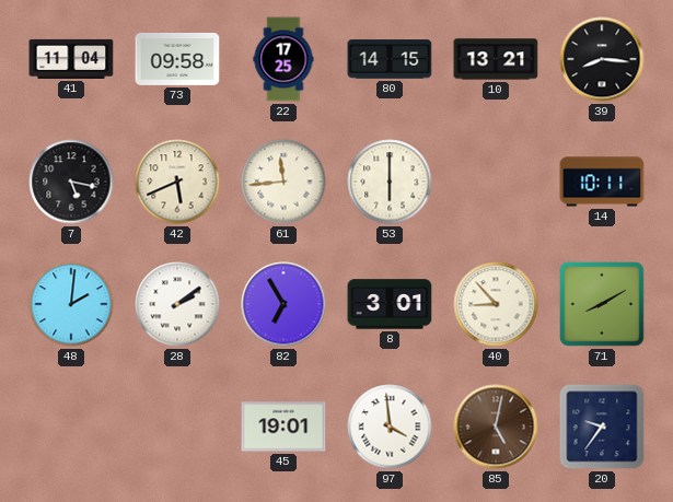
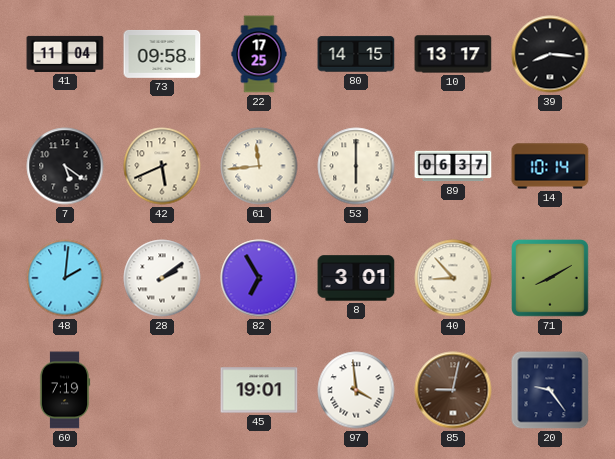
10: 13:21 -> 13:17 (453, 54)
7: 5:17 -> 5:21 (65, 166)
89: none -> 06:37 (453, 166)
14: 10:11 -> 10:14 (550, 166)
60: none -> 7:19 (65, 390)
85: 5:02 -> 9:02 (453, 390)
20: 9:36 -> 9:24 (550, 390)
